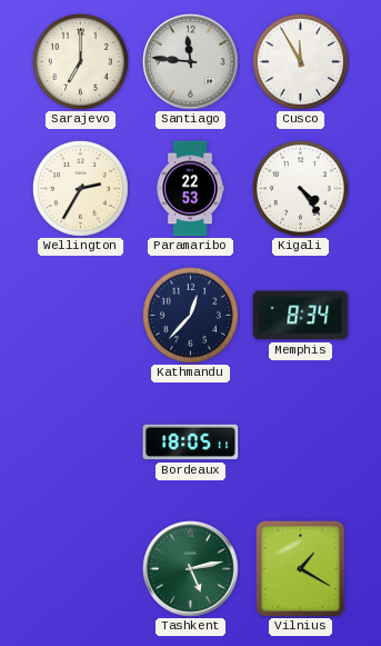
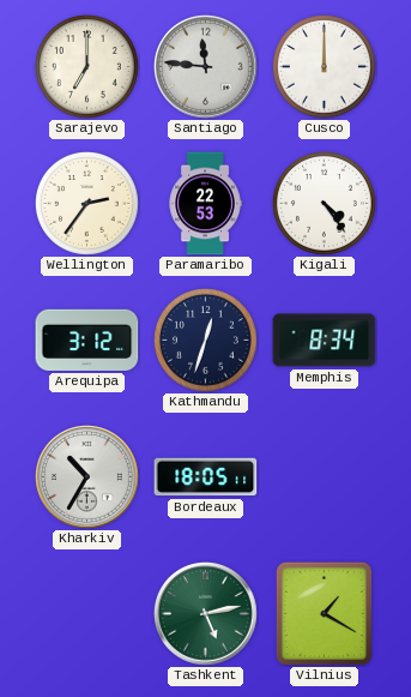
Cusco: 11:55 -> 12:00 (324, 66)
Wellington: 2:35 -> 2:36 (86, 203)
Arequipa: none -> 3:12 (87, 340)
Kathmandu: 12:37 -> 12:33 (205, 340)
Kharkiv: none -> 10:35 (87, 477)
